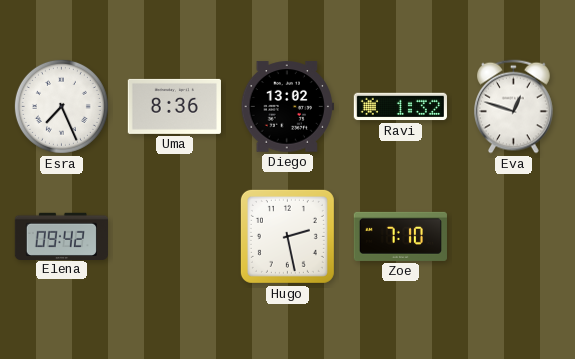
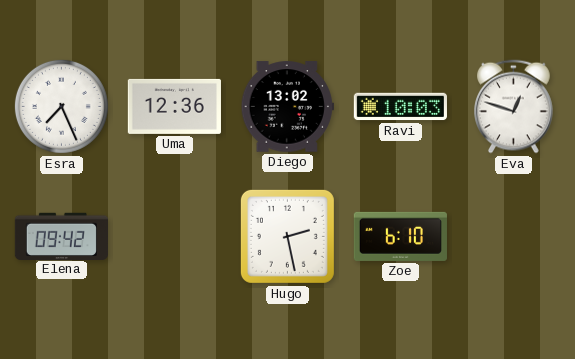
Uma: 8:36 -> 12:36 (174, 106)
Ravi: 1:32 -> 10:03 (400, 107)
Zoe: 7:10 -> 6:10 (400, 236)
